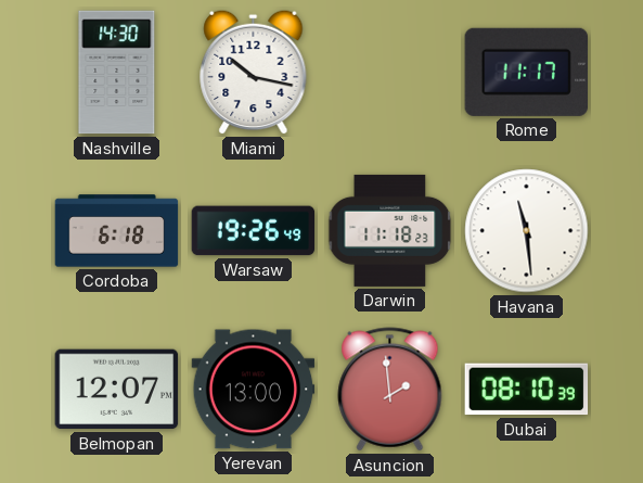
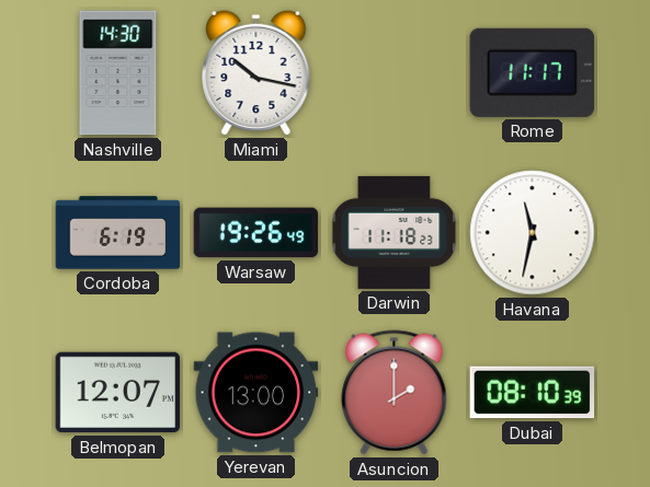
Cordoba: 6:18 -> 6:19 (118, 233)
Havana: 11:29 -> 11:32 (533, 233)
Asuncion: 1:59 -> 2:00 (395, 393)
